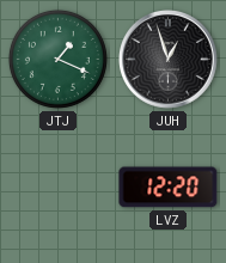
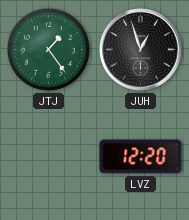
JTJ: 1:19 -> 1:24 (48, 49)
